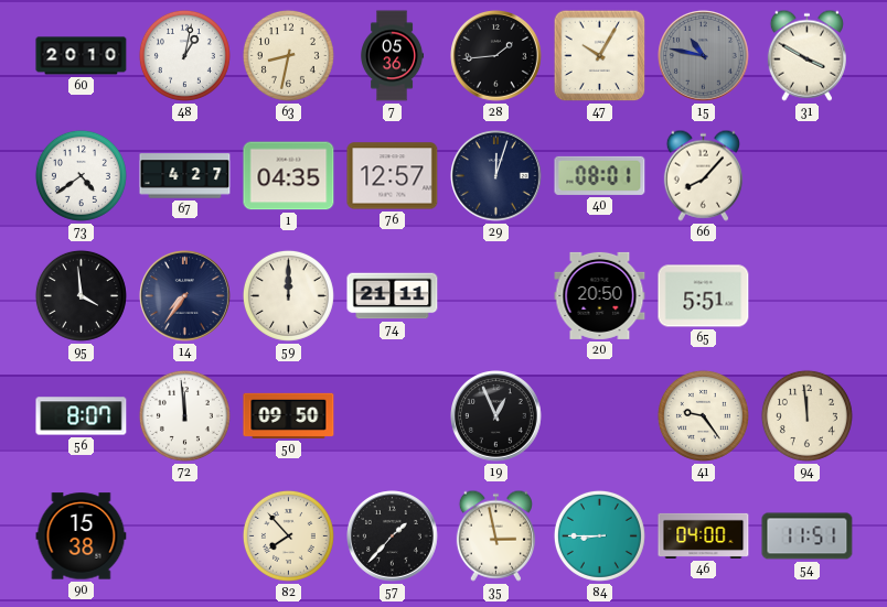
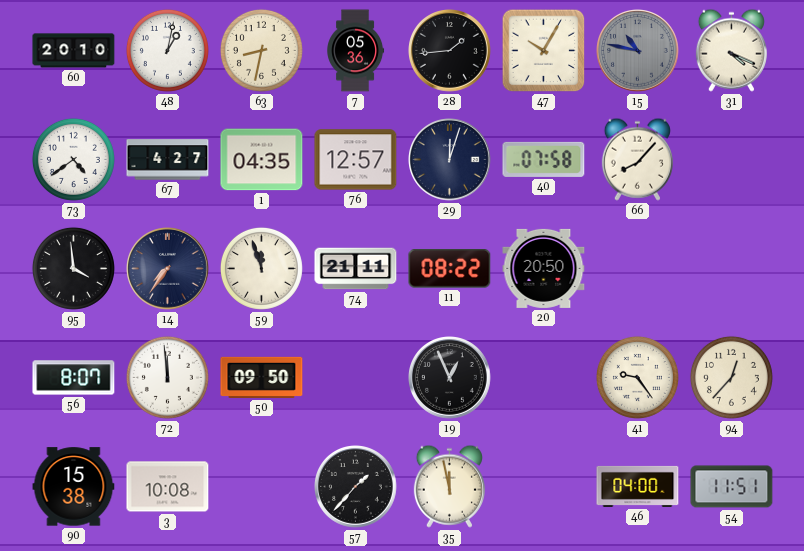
31: 3:50 -> 4:19 (731, 50)
40: 08:01 -> 07:58 (544, 159)
59: 12:00 -> 11:57 (261, 268)
11: none -> 08:22 (450, 269)
65: 5:51 -> none (704, 296)
94: 11:59 -> 12:37 (731, 377)
3: none -> 10:08 (168, 487)
82: 7:53 -> none (288, 535)
35: 2:58 -> 11:58 (449, 486)
84: 8:45 -> none (599, 535)
